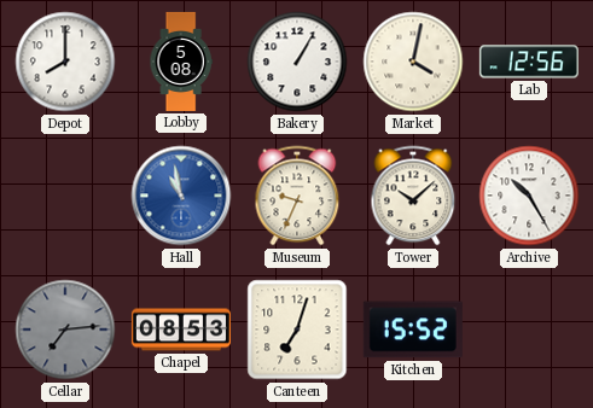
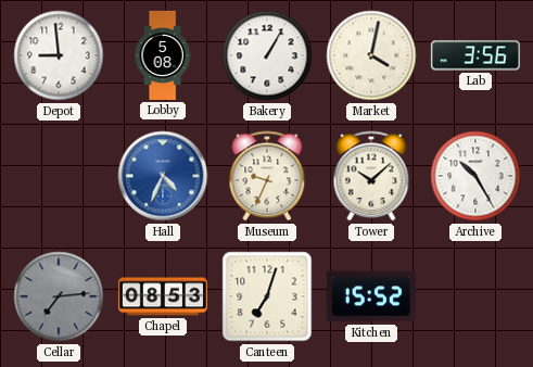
Depot: 8:00 -> 8:59 (59, 55)
Lab: 12:56 -> 3:56 (475, 55)
Hall: 10:58 -> 4:34 (163, 176)
